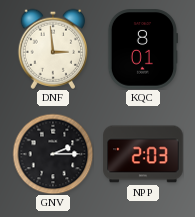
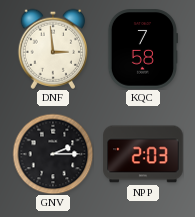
KQC: 8:01 -> 7:58 (142, 49)
